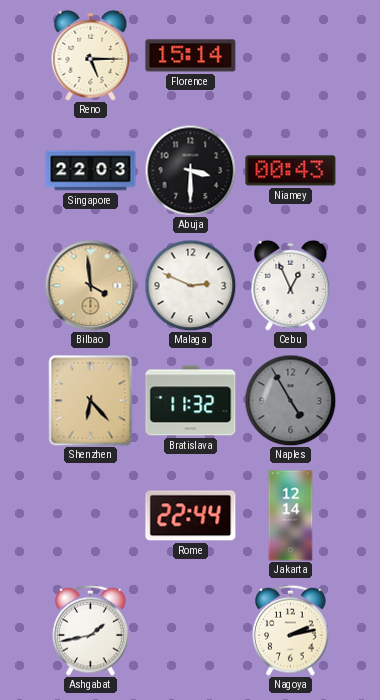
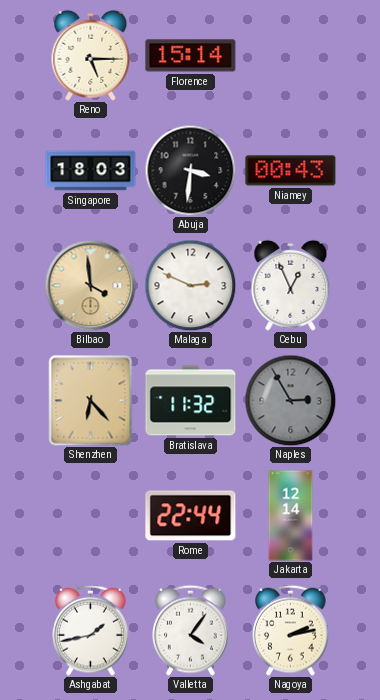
Singapore: 22:03 -> 18:03 (91, 171)
Abuja: 3:30 -> 3:31 (190, 170)
Naples: 4:55 -> 2:55 (290, 400)
Valletta: none -> 4:06 (191, 630)
